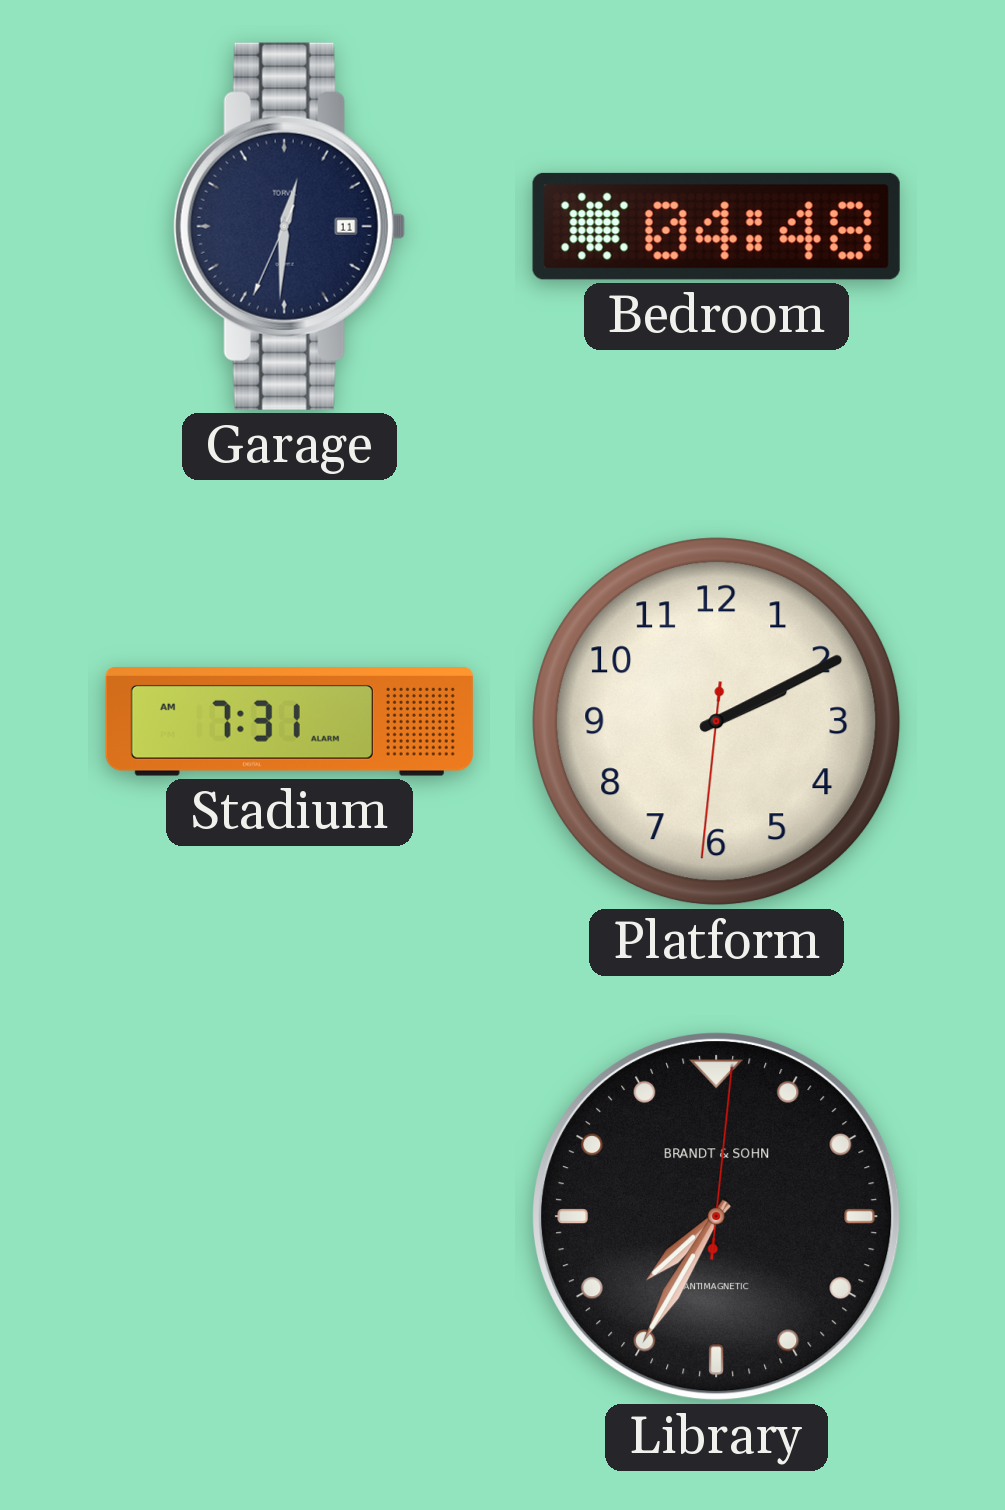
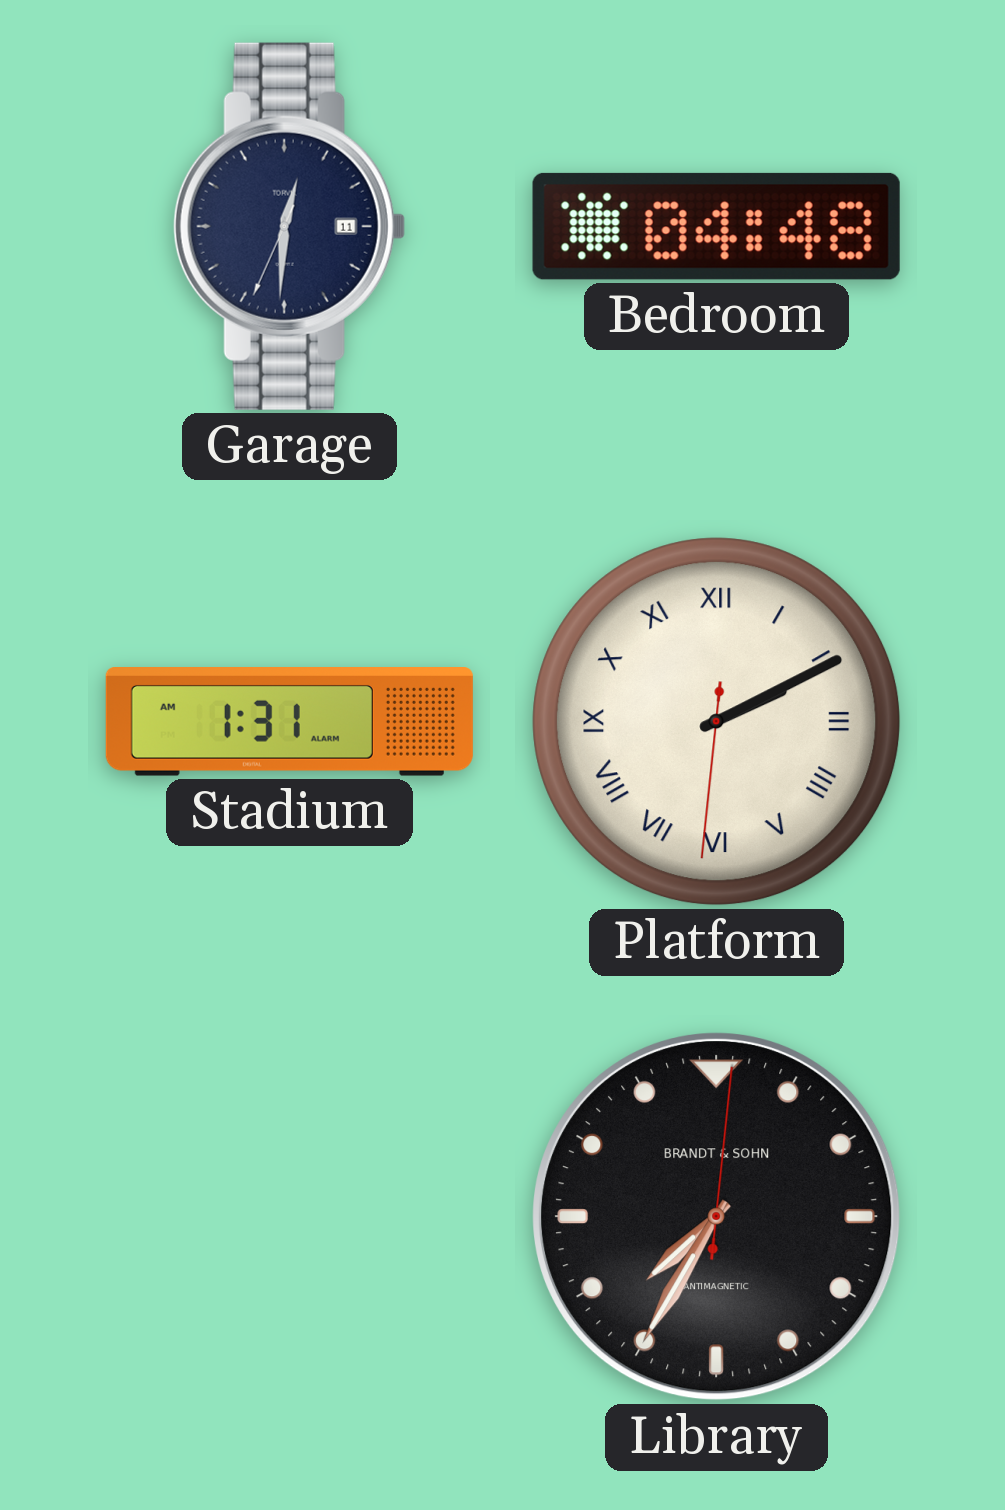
Stadium: 7:31 -> 1:31 (289, 722)
Platform numerals: Arabic -> Roman (717, 722)
